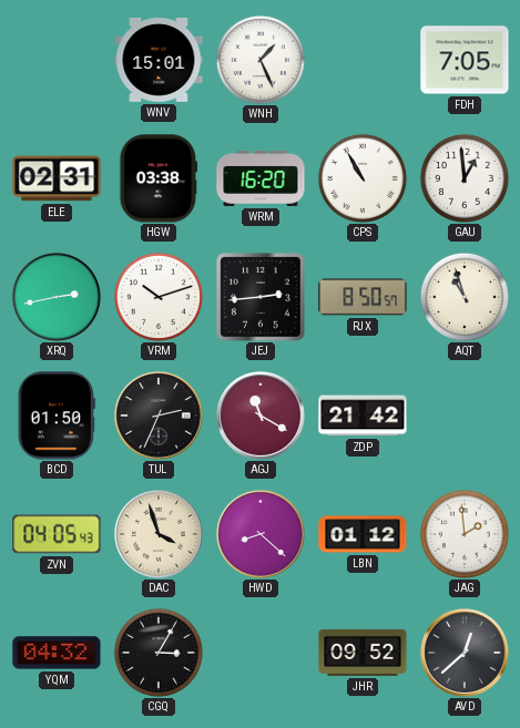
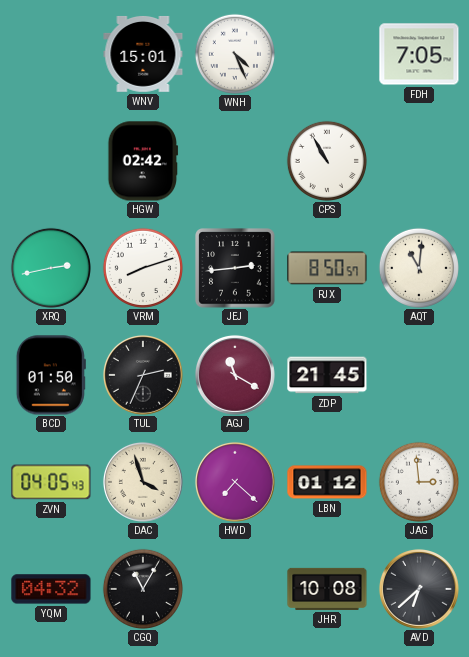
WNH: 1:26 -> 4:26 (235, 54)
ELE: 02:31 -> none (57, 178)
HGW: 03:38 -> 02:42 (143, 161)
WRM: 16:20 -> none (261, 178)
GAU: 12:59 -> none (465, 178)
VRM: 10:12 -> 8:12 (143, 268)
AQT: 10:57 -> 11:01 (419, 268)
ZDP: 21:42 -> 21:45 (327, 375)
HWD: 8:22 -> 7:22 (235, 482)
JAG: 1:59 -> 2:59 (419, 482)
CGQ: 3:05 -> 11:05 (143, 589)
JHR: 09:52 -> 10:08 (327, 589)
AVD: 12:38 -> 6:38 (419, 589)
